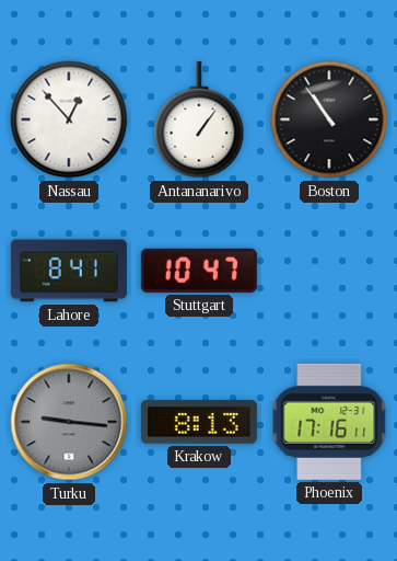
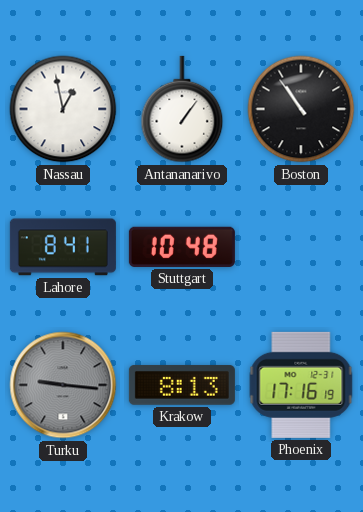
Nassau: 12:53 -> 12:58 (63, 109)
Stuttgart: 10:47 -> 10:48 (182, 247)
Phoenix: 17:16:11 -> 17:16:19 (301, 385)
